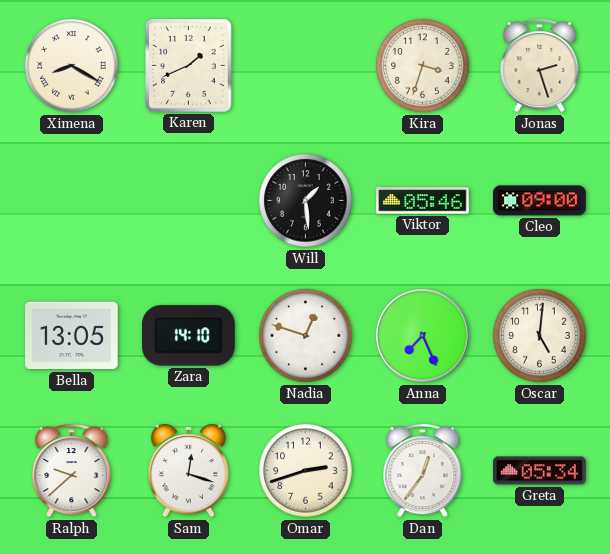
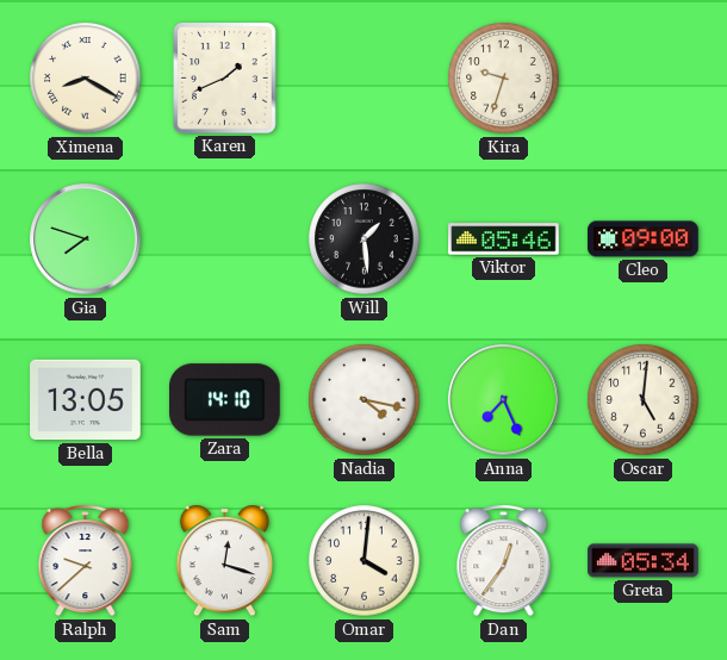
Kira: 3:33 -> 9:33 (504, 79)
Jonas: 2:27 -> none (540, 66)
Gia: none -> 7:48 (86, 239)
Nadia: 12:48 -> 4:17 (365, 400)
Omar: 2:42 -> 4:01 (365, 561)
